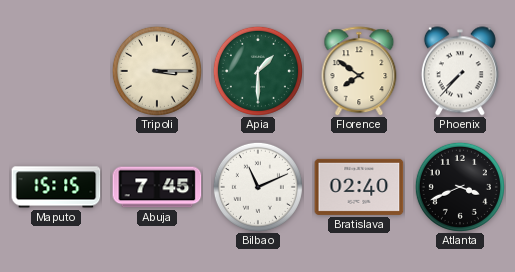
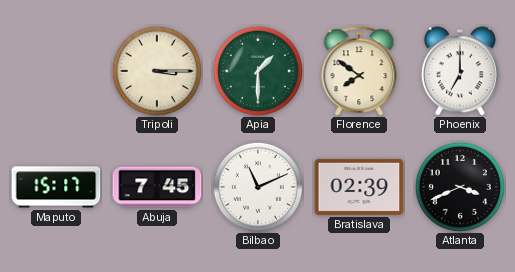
Phoenix: 7:37 -> 7:00 (460, 71)
Maputo: 15:15 -> 15:17 (56, 187)
Bratislava: 02:40 -> 02:39 (359, 187)
